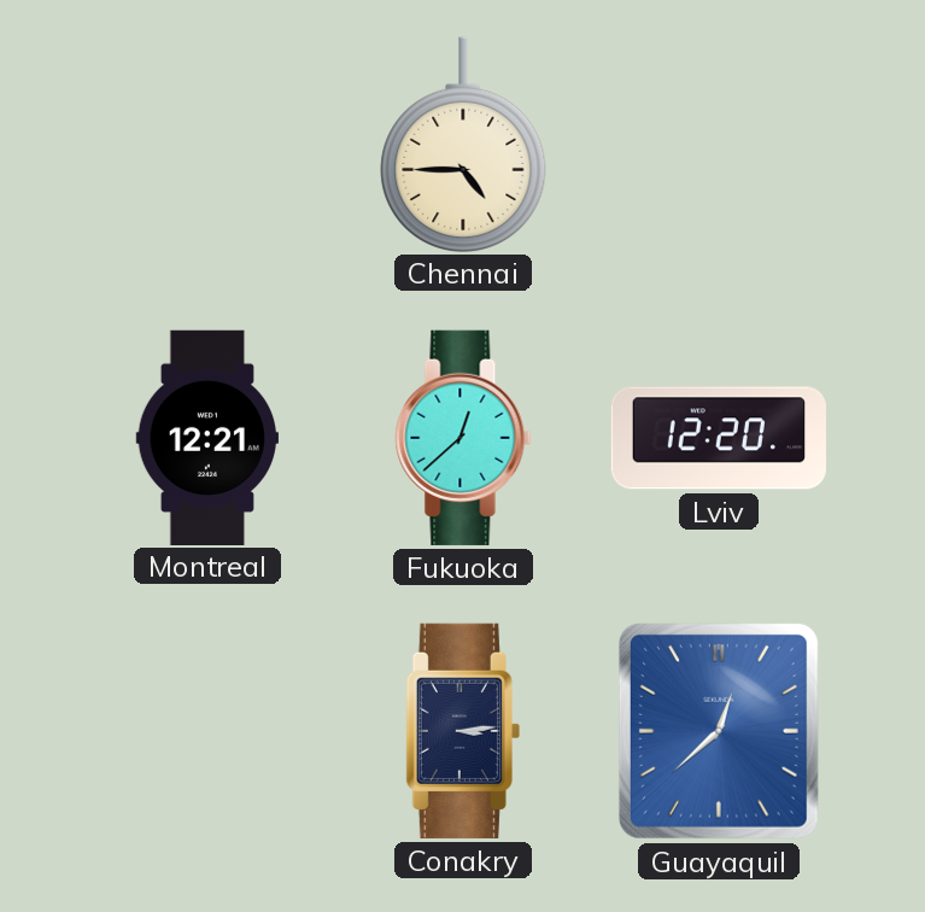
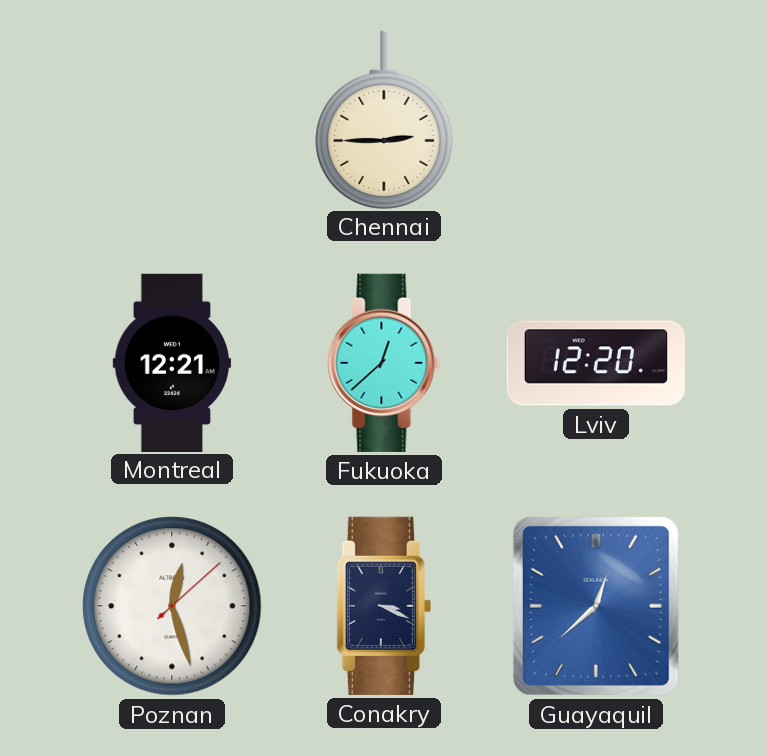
Chennai: 4:45 -> 2:45 (384, 119)
Poznan: none -> 12:27 (172, 606)
Conakry: 3:14 -> 3:19 (384, 606)
